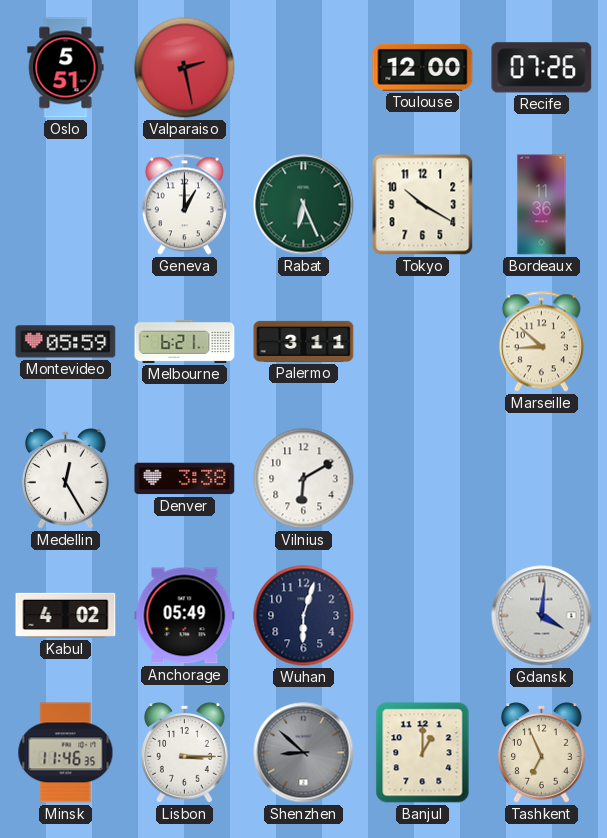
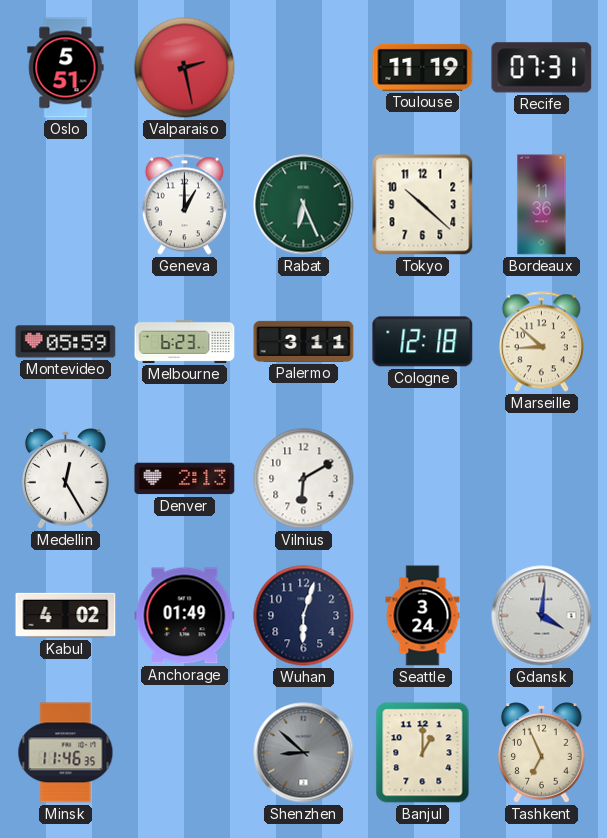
Toulouse: 12:00 -> 11:19 (423, 67)
Recife: 07:26 -> 07:31 (542, 68)
Tokyo: 10:20 -> 10:22 (423, 205)
Melbourne: 6:21 -> 6:23 (185, 341)
Cologne: none -> 12:18 (423, 342)
Denver: 3:38 -> 2:13 (185, 479)
Anchorage: 05:49 -> 01:49 (185, 616)
Seattle: none -> 3:24 (423, 616)
Lisbon: 3:15 -> none (184, 753)
